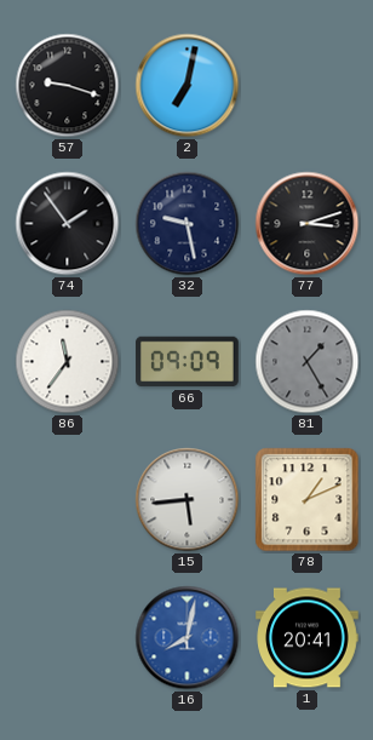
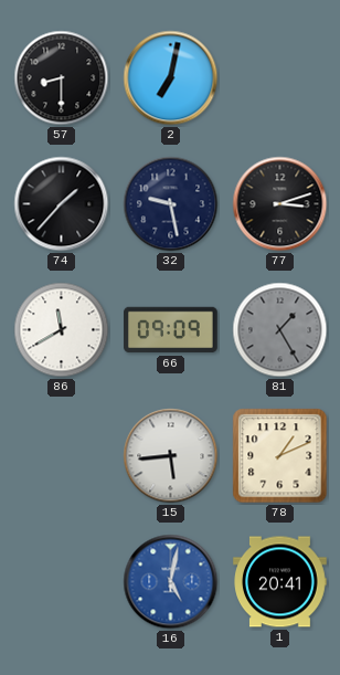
57: 9:18 -> 8:30 (62, 78)
74: 1:54 -> 1:37 (62, 204)
86: 11:36 -> 11:40 (62, 330)
16: 8:02 -> 5:02 (171, 582)
